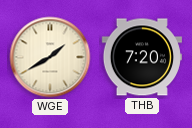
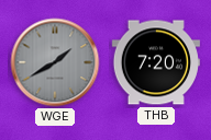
WGE dial: cream -> grey (55, 62)
